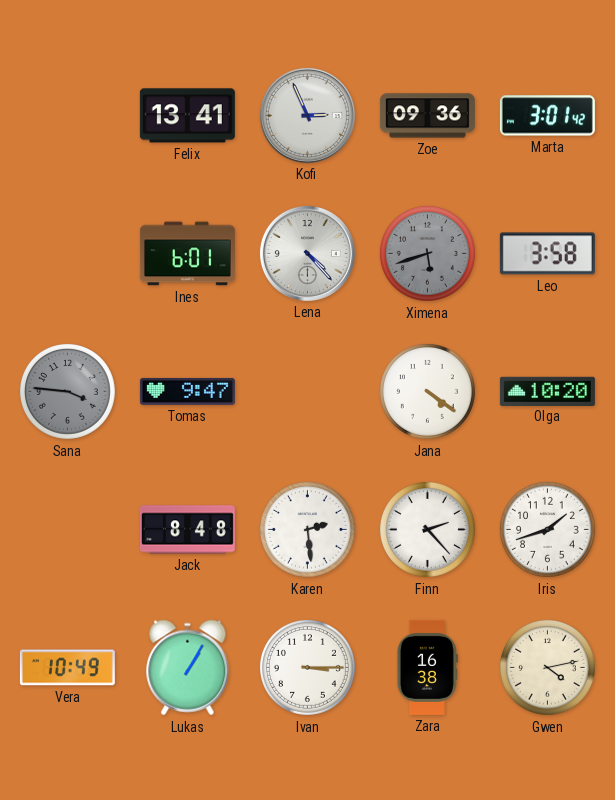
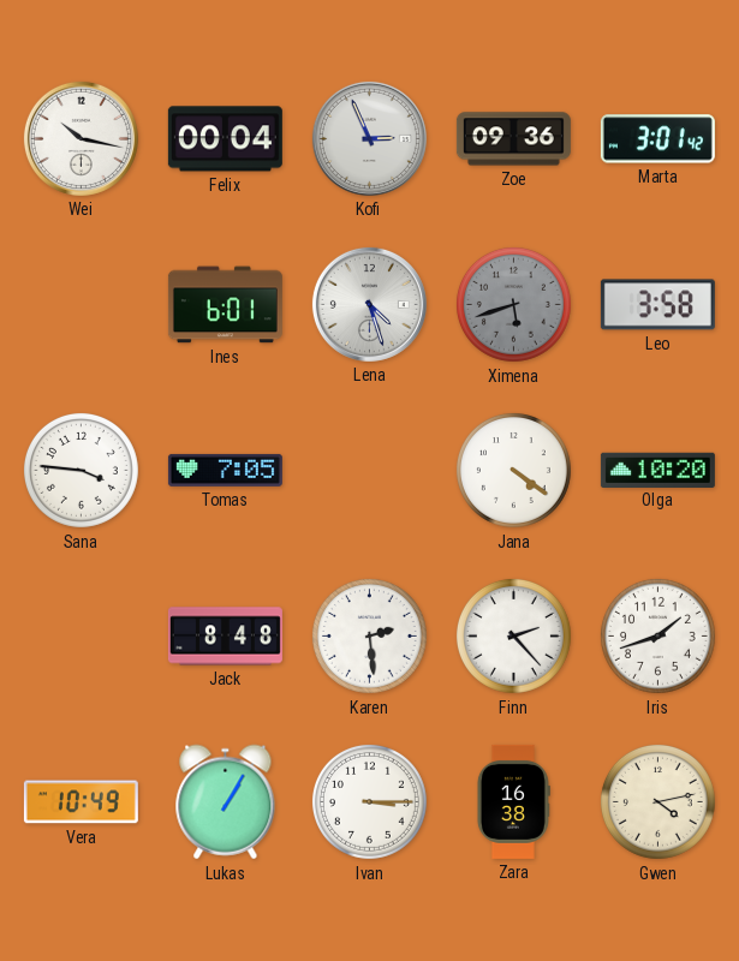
Wei: none -> 10:17 (81, 138)
Felix: 13:41 -> 00:04 (225, 139)
Lena: 4:23 -> 4:27 (369, 304)
Sana dial: grey -> white (81, 470)
Tomas: 9:47 -> 7:05 (225, 470)
